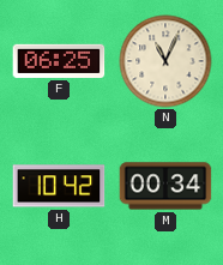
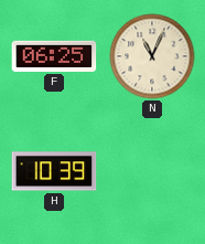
H: 10:42 -> 10:39 (54, 171)
M: 00:34 -> none (165, 186)
